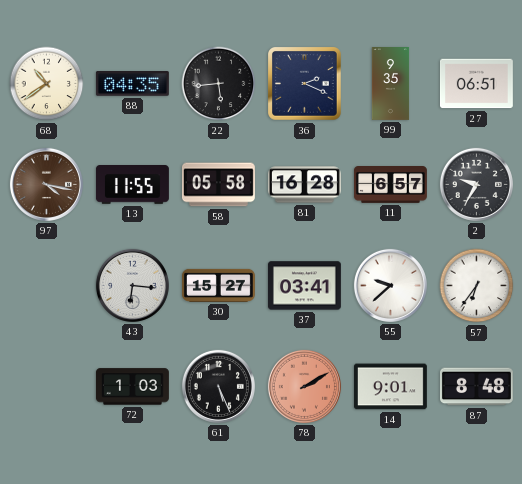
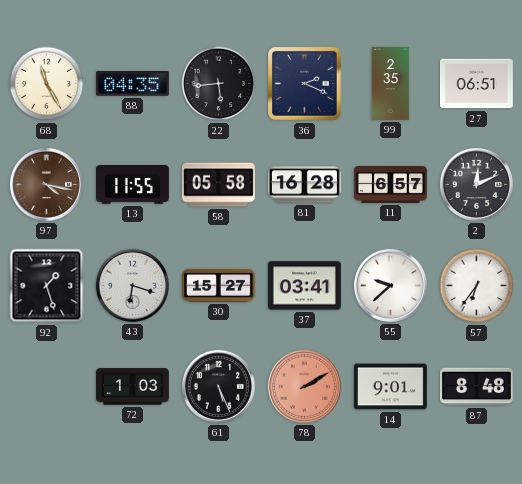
68: 10:39 -> 11:25 (47, 84)
99: 9:35 -> 2:35 (391, 84)
2: 9:35 -> 12:11 (476, 184)
92: none -> 1:27 (47, 286)
43: 6:16 -> 6:18 (132, 285)
